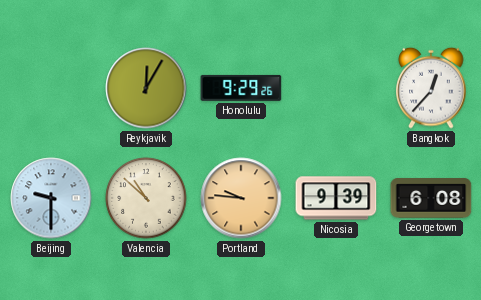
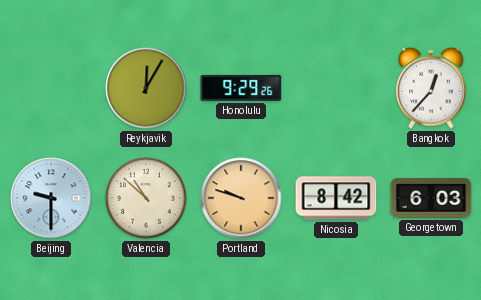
Portland: 9:46 -> 9:48 (241, 198)
Nicosia: 9:39 -> 8:42 (336, 198)
Georgetown: 6:08 -> 6:03 (431, 198)
